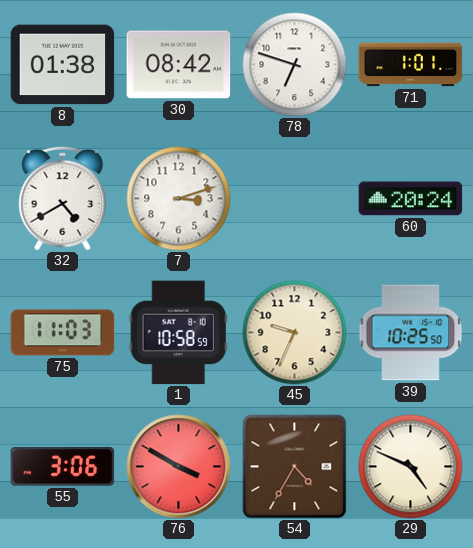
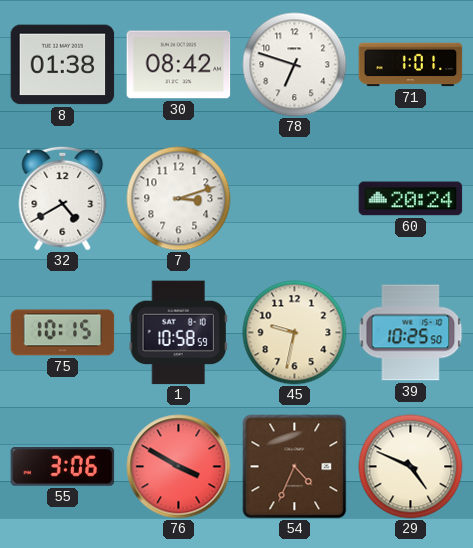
75: 11:03 -> 10:15 (63, 333)
45: 9:34 -> 9:32 (295, 333)
54: 4:35 -> 4:34 (295, 467)
